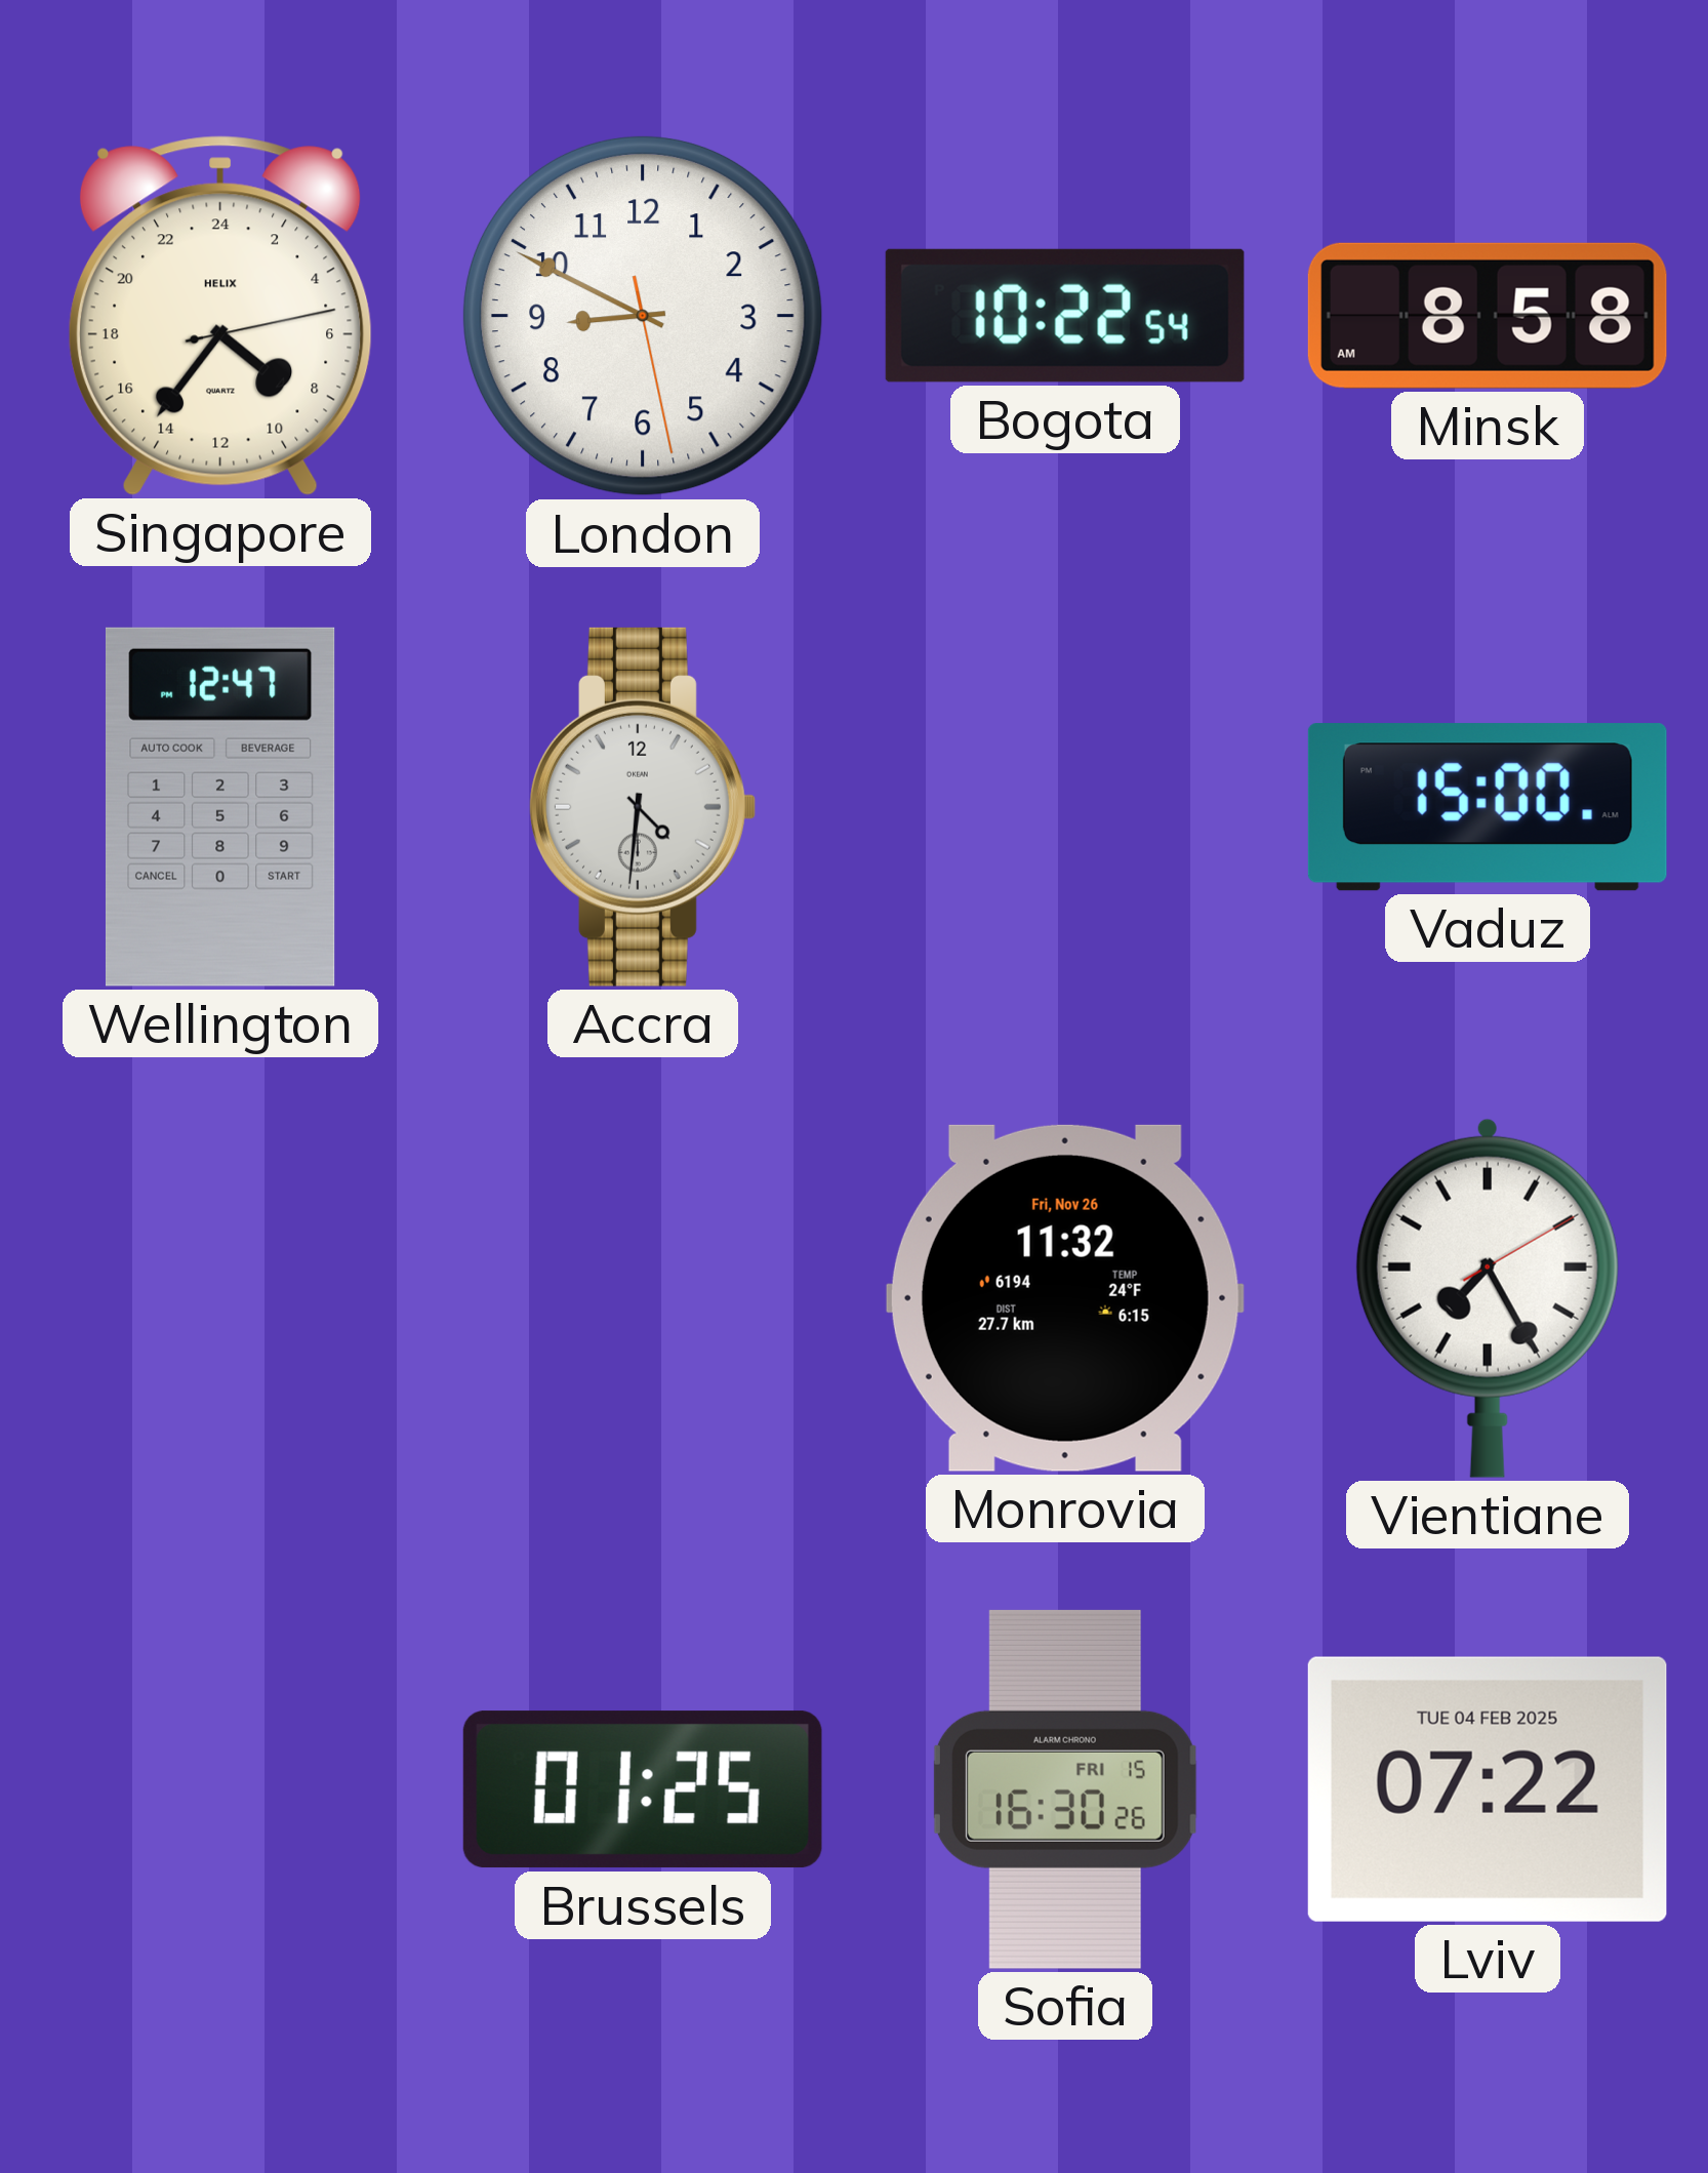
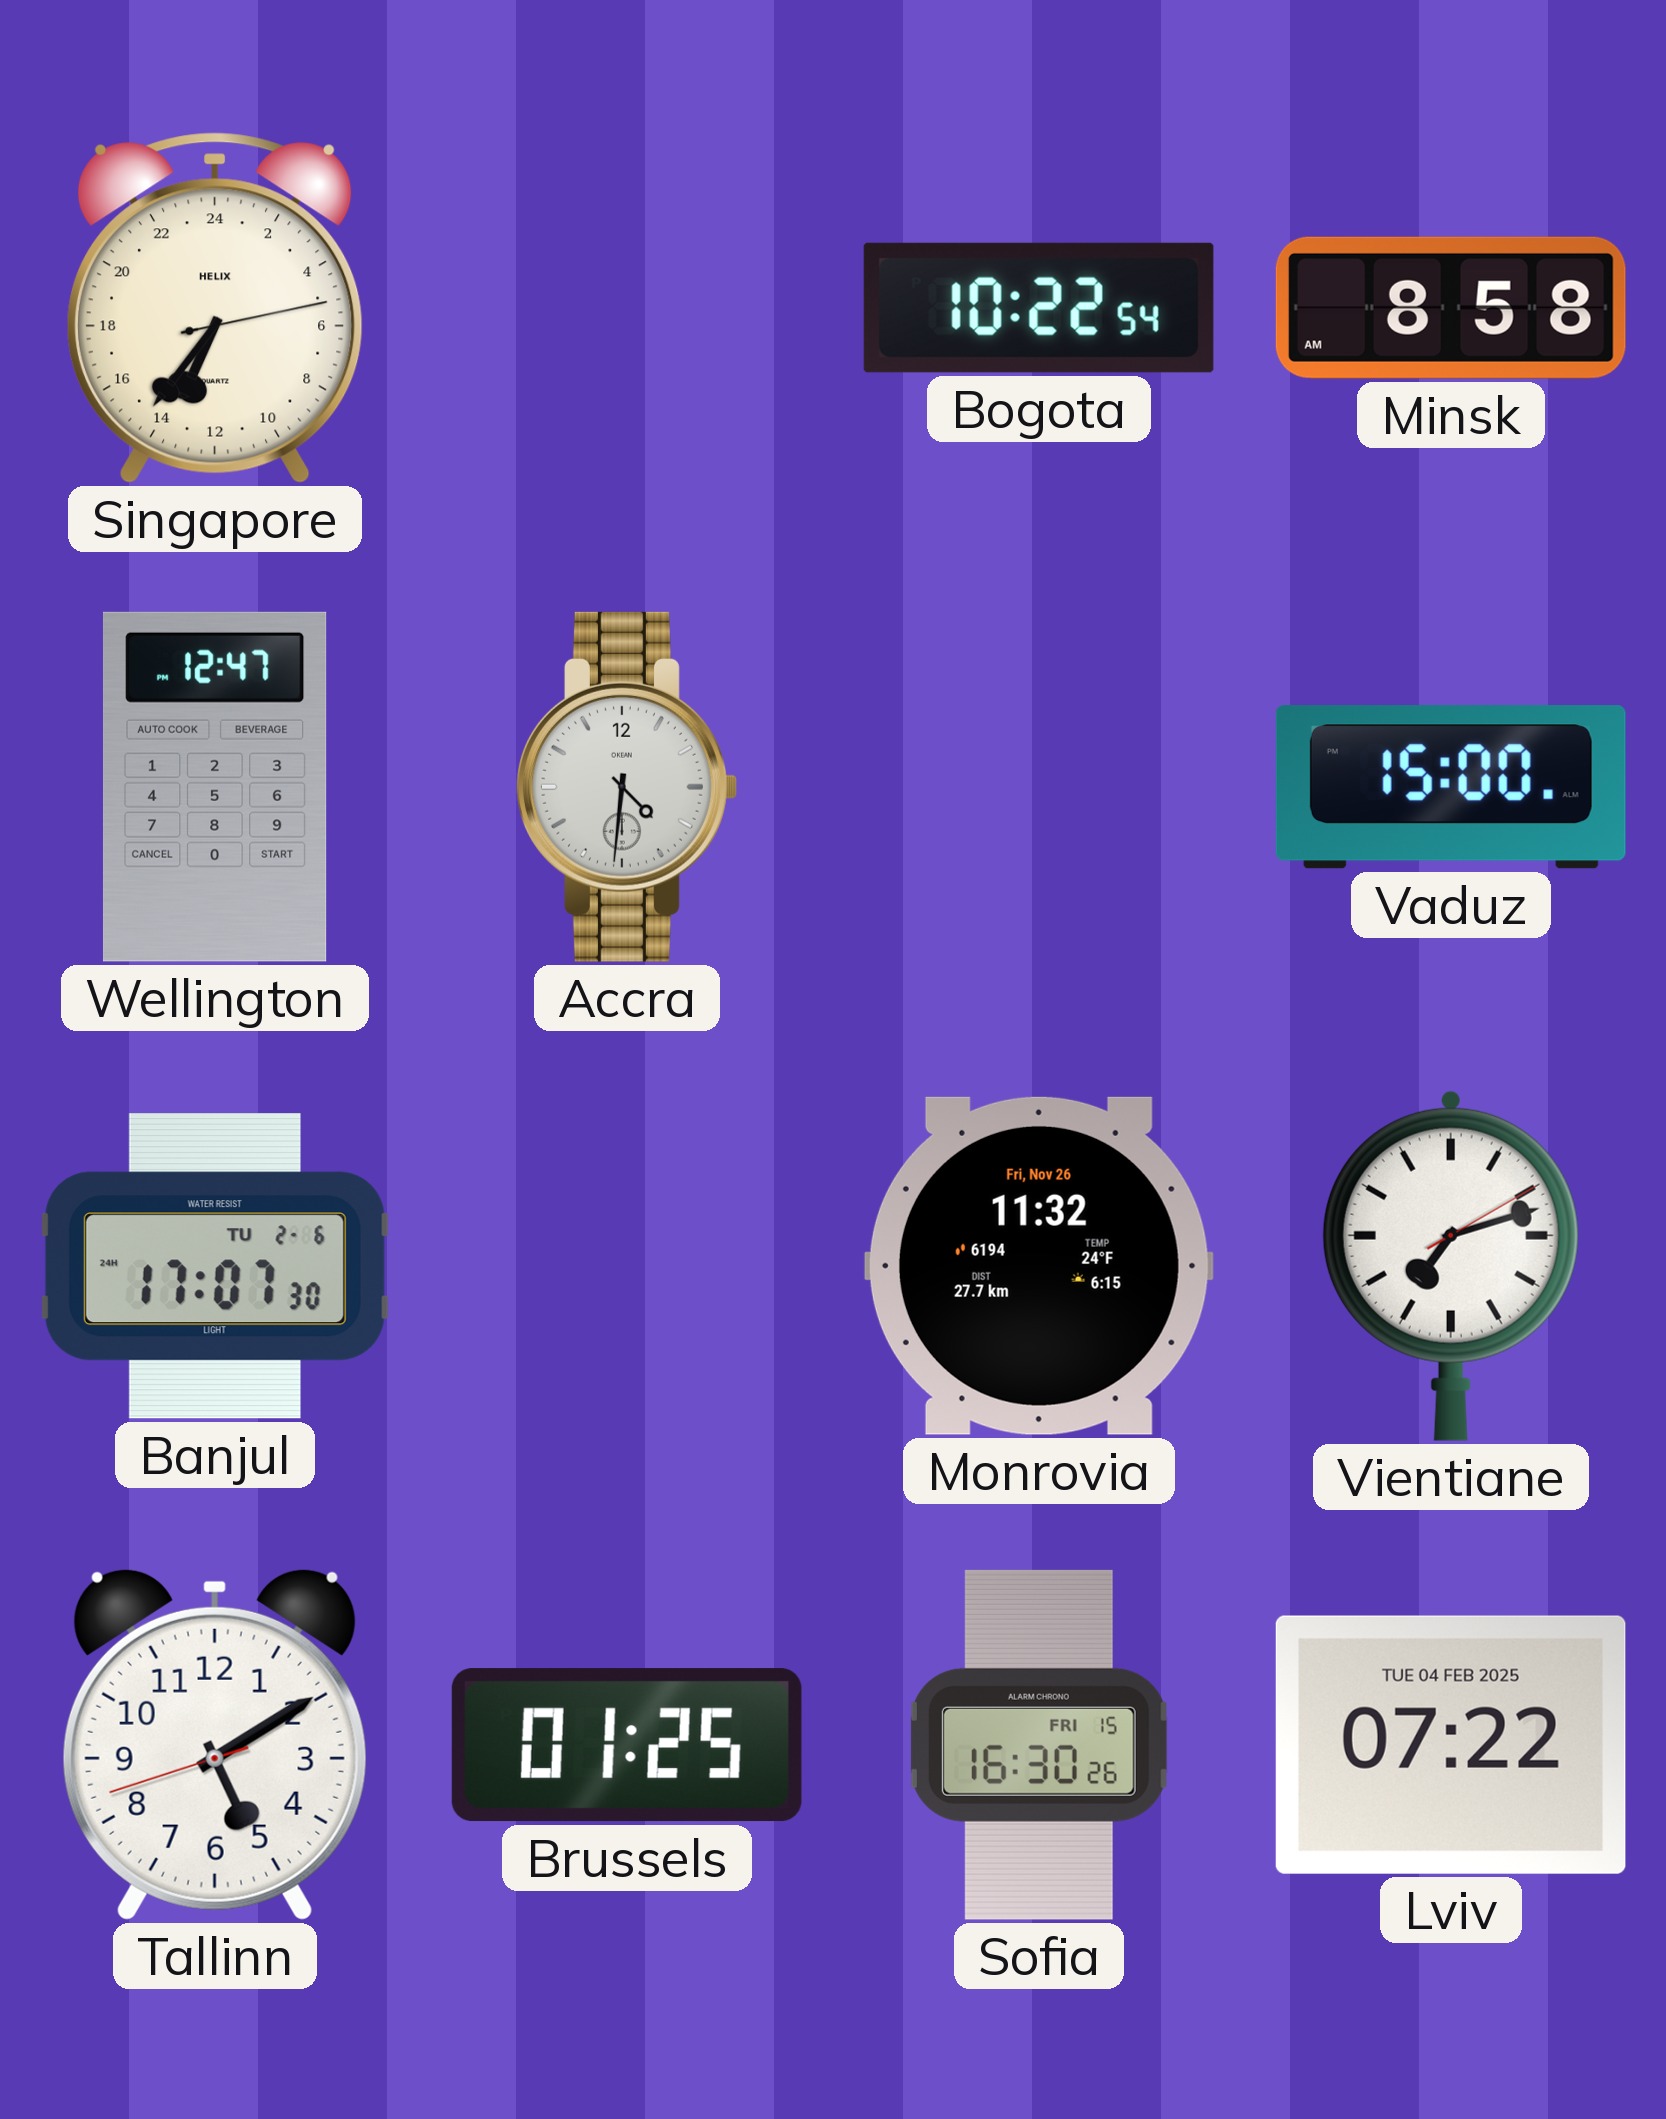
Singapore: 8:36 -> 13:36 (215, 308)
London: 8:49 -> none (643, 316)
Banjul: none -> 17:07 (215, 1266)
Vientiane: 7:25 -> 7:12 (1451, 1266)
Tallinn: none -> 5:09 (215, 1744)
